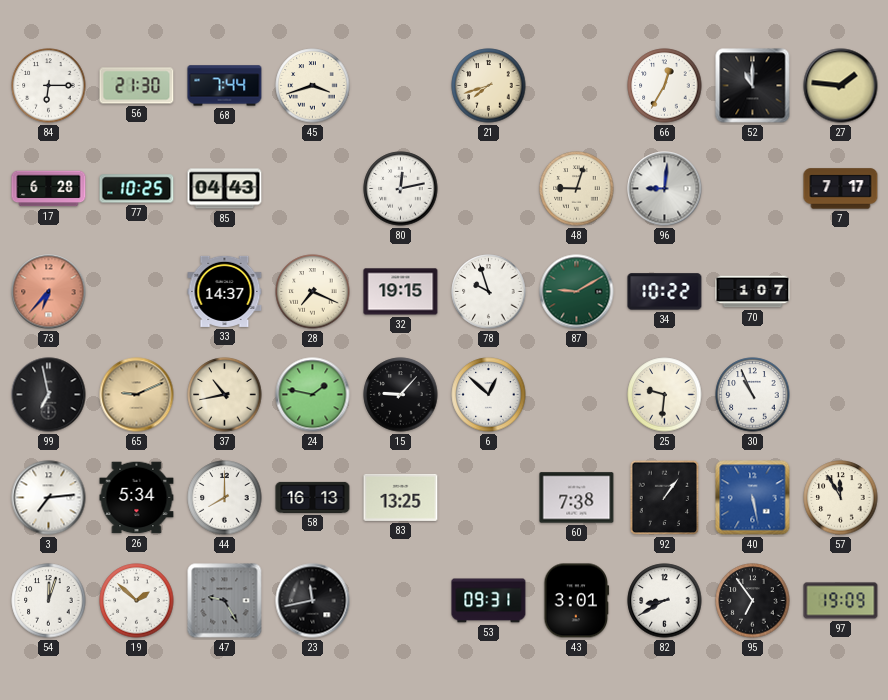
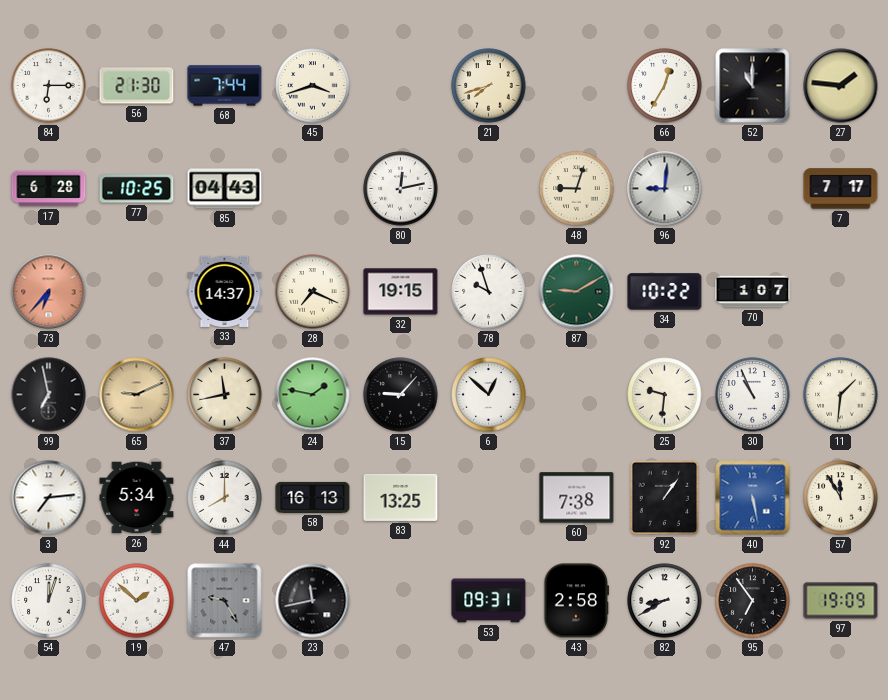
37: 10:43 -> 11:43 (225, 395)
11: none -> 1:31 (841, 395)
43: 3:01 -> 2:58 (577, 601)
